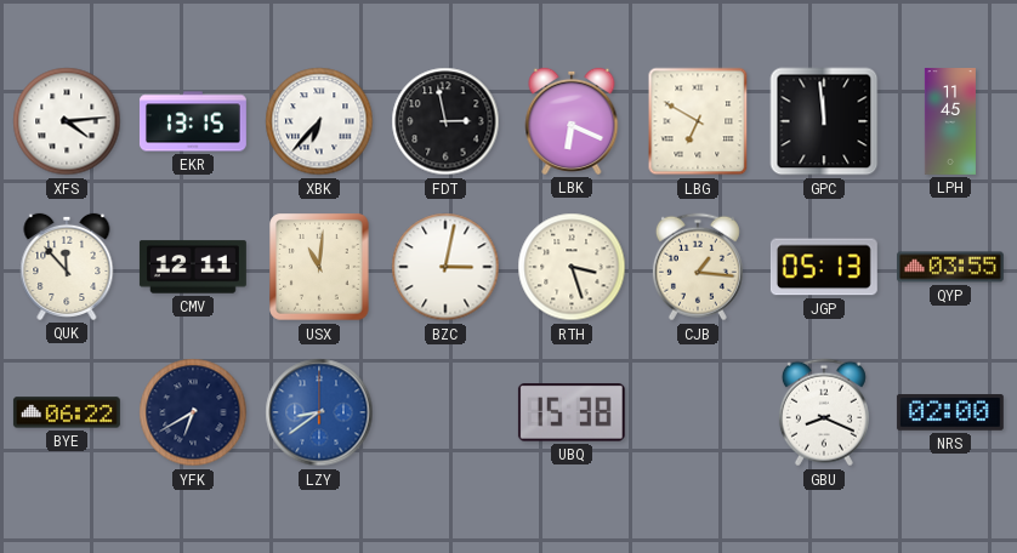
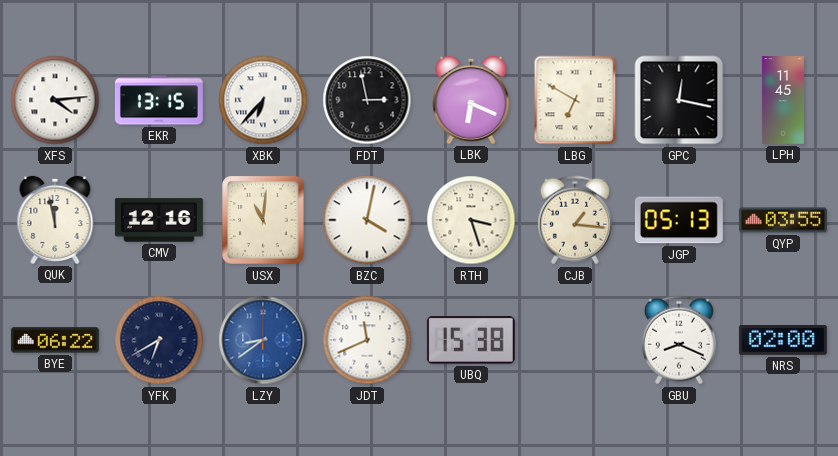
GPC: 11:59 -> 12:17 (679, 100)
QUK: 11:53 -> 11:58 (55, 220)
CMV: 12:11 -> 12:16 (159, 220)
BZC: 3:02 -> 4:02 (367, 220)
JDT: none -> 11:41 (367, 340)
